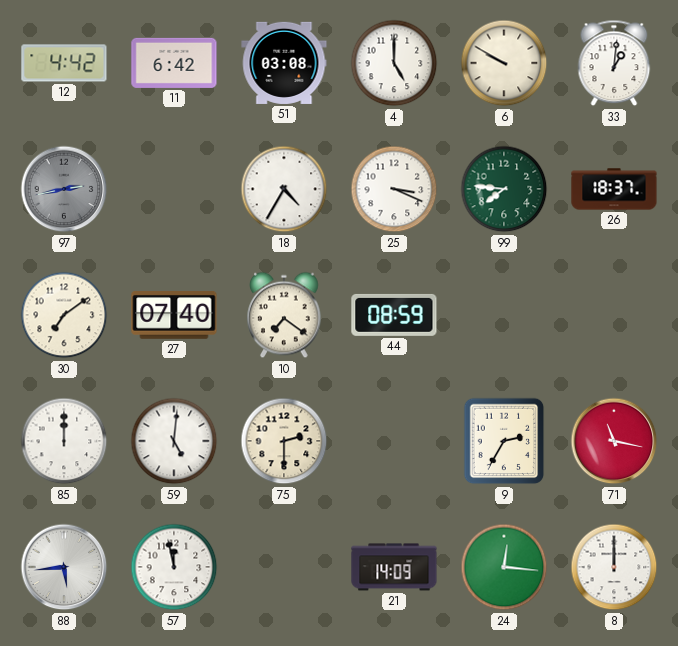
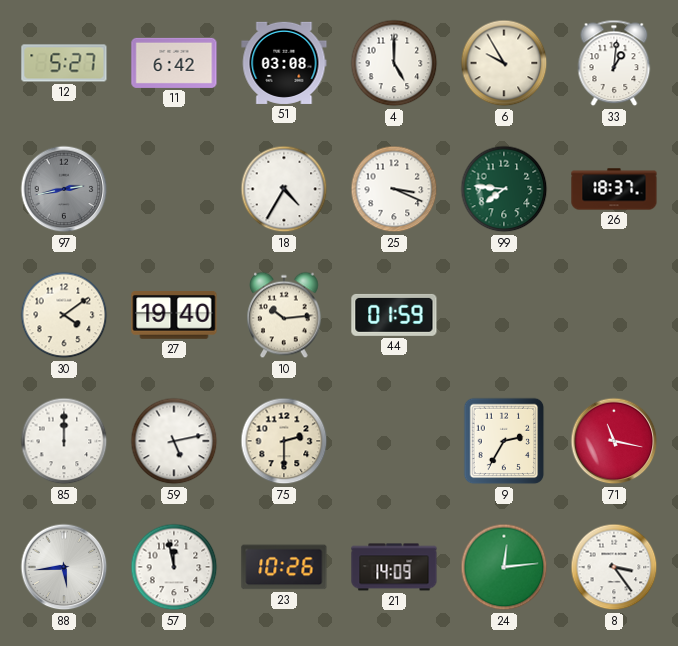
12: 4:42 -> 5:27 (64, 63)
6: 9:50 -> 9:55 (504, 63)
30: 7:09 -> 4:09 (64, 315)
27: 07:40 -> 19:40 (174, 316)
10: 7:21 -> 10:14 (284, 315)
44: 08:59 -> 01:59 (394, 315)
59: 5:01 -> 5:13 (174, 441)
23: none -> 10:26 (284, 567)
24: 12:16 -> 12:14 (504, 567)
8: 12:00 -> 3:24 (614, 567)
